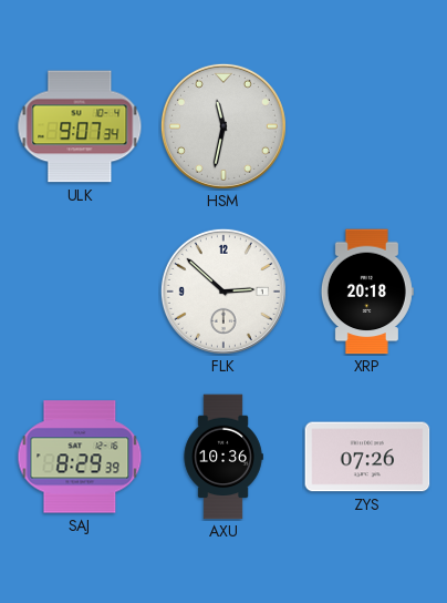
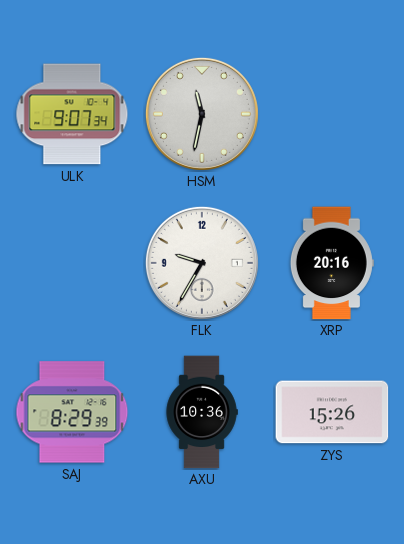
FLK: 2:52 -> 9:35 (202, 263)
XRP: 20:18 -> 20:16 (332, 263)
ZYS: 07:26 -> 15:26 (332, 412)
